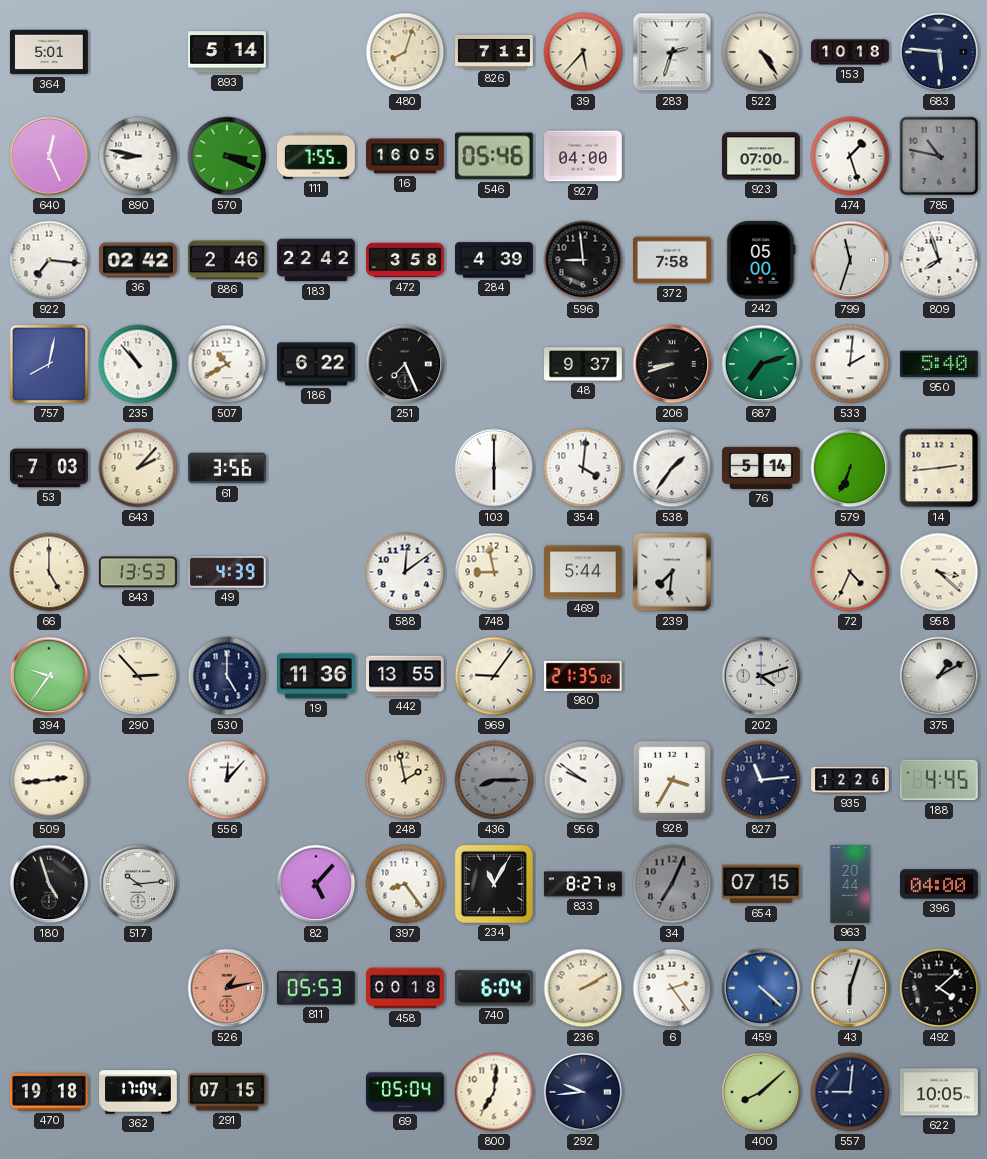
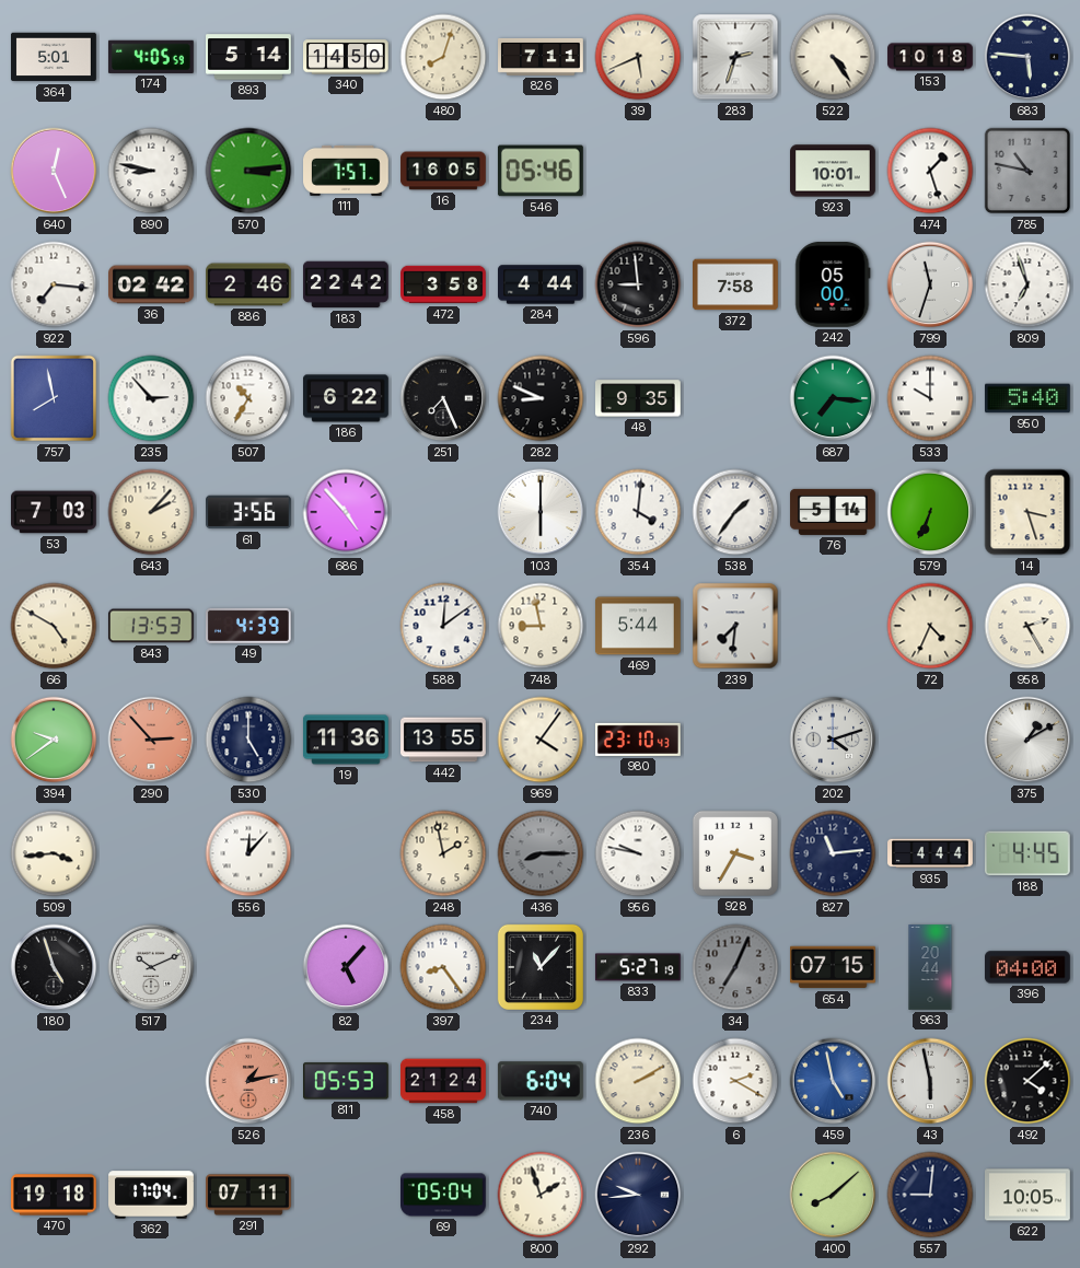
174: none -> 4:05 (151, 57)
340: none -> 14:50 (347, 57)
39: 5:37 -> 5:41 (638, 57)
570: 3:19 -> 3:14 (248, 171)
111: 7:55 -> 7:57 (347, 171)
927: 04:00 -> none (584, 156)
923: 07:00 -> 10:01 (834, 171)
284: 4:39 -> 4:44 (542, 284)
809: 7:57 -> 6:57 (1027, 284)
757: 8:02 -> 7:58 (54, 398)
235: 10:53 -> 2:53 (151, 398)
507: 10:40 -> 10:35 (248, 398)
282: none -> 8:49 (541, 398)
48: 9:37 -> 9:35 (639, 398)
206: 8:42 -> none (672, 364)
687: 7:12 -> 7:16 (833, 398)
533: 2:01 -> 10:00 (930, 398)
686: none -> 4:53 (346, 512)
14: 2:44 -> 3:27 (1027, 512)
66: 5:00 -> 4:50 (54, 626)
958: 3:22 -> 2:25 (1027, 626)
394: 9:36 -> 9:39 (54, 740)
290 dial: cream -> salmon (151, 740)
969: 9:06 -> 4:06 (541, 740)
980: 21:35 -> 23:10 (639, 740)
509: 2:44 -> 3:44 (54, 853)
956: 9:51 -> 9:47 (638, 853)
935: 12:26 -> 4:44 (930, 853)
517: 10:14 -> 10:11 (151, 967)
234: 11:05 -> 11:07 (541, 967)
833: 8:27 -> 5:27 (638, 967)
458: 00:18 -> 21:24 (444, 1081)
6: 2:24 -> 2:20 (735, 1081)
459: 4:22 -> 4:58 (833, 1081)
43: 6:03 -> 5:58 (930, 1081)
291: 07:15 -> 07:11 (249, 1195)
800: 7:01 -> 1:57 (541, 1195)
